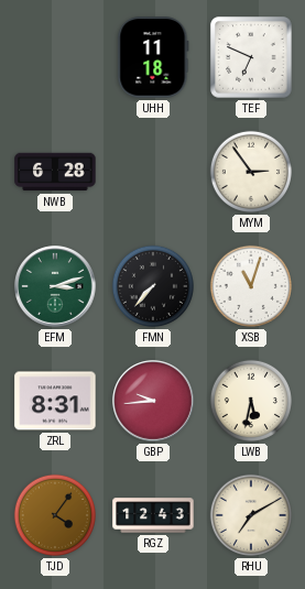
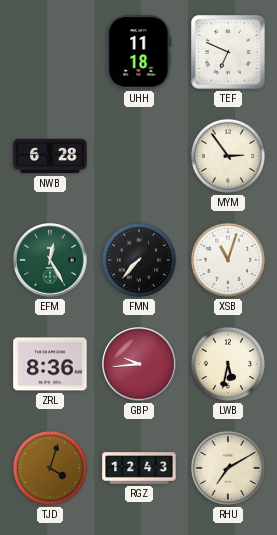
EFM: 3:12 -> 12:25 (50, 260)
ZRL: 8:31 -> 8:36 (50, 364)
TJD: 4:06 -> 4:03 (50, 468)
